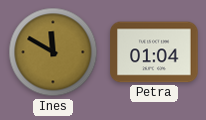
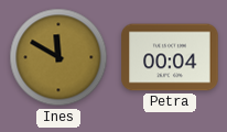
Petra: 01:04 -> 00:04 (170, 57)
